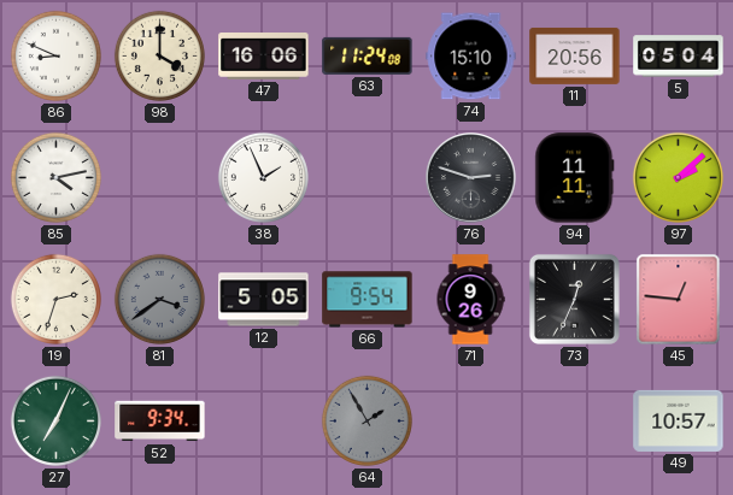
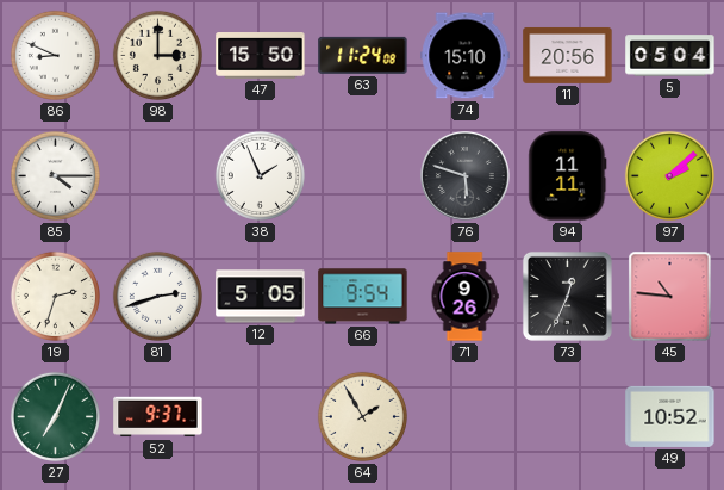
98: 4:00 -> 3:00 (157, 55)
47: 16:06 -> 15:50 (261, 56)
85: 4:13 -> 4:15 (55, 175)
76: 2:48 -> 5:48 (466, 176)
81: 3:39 -> 2:42 (157, 296)
81 dial: grey -> white (157, 296)
45: 12:46 -> 10:46 (670, 297)
52: 9:34 -> 9:37 (158, 417)
64 dial: grey -> cream (362, 416)
49: 10:57 -> 10:52 (670, 416)
